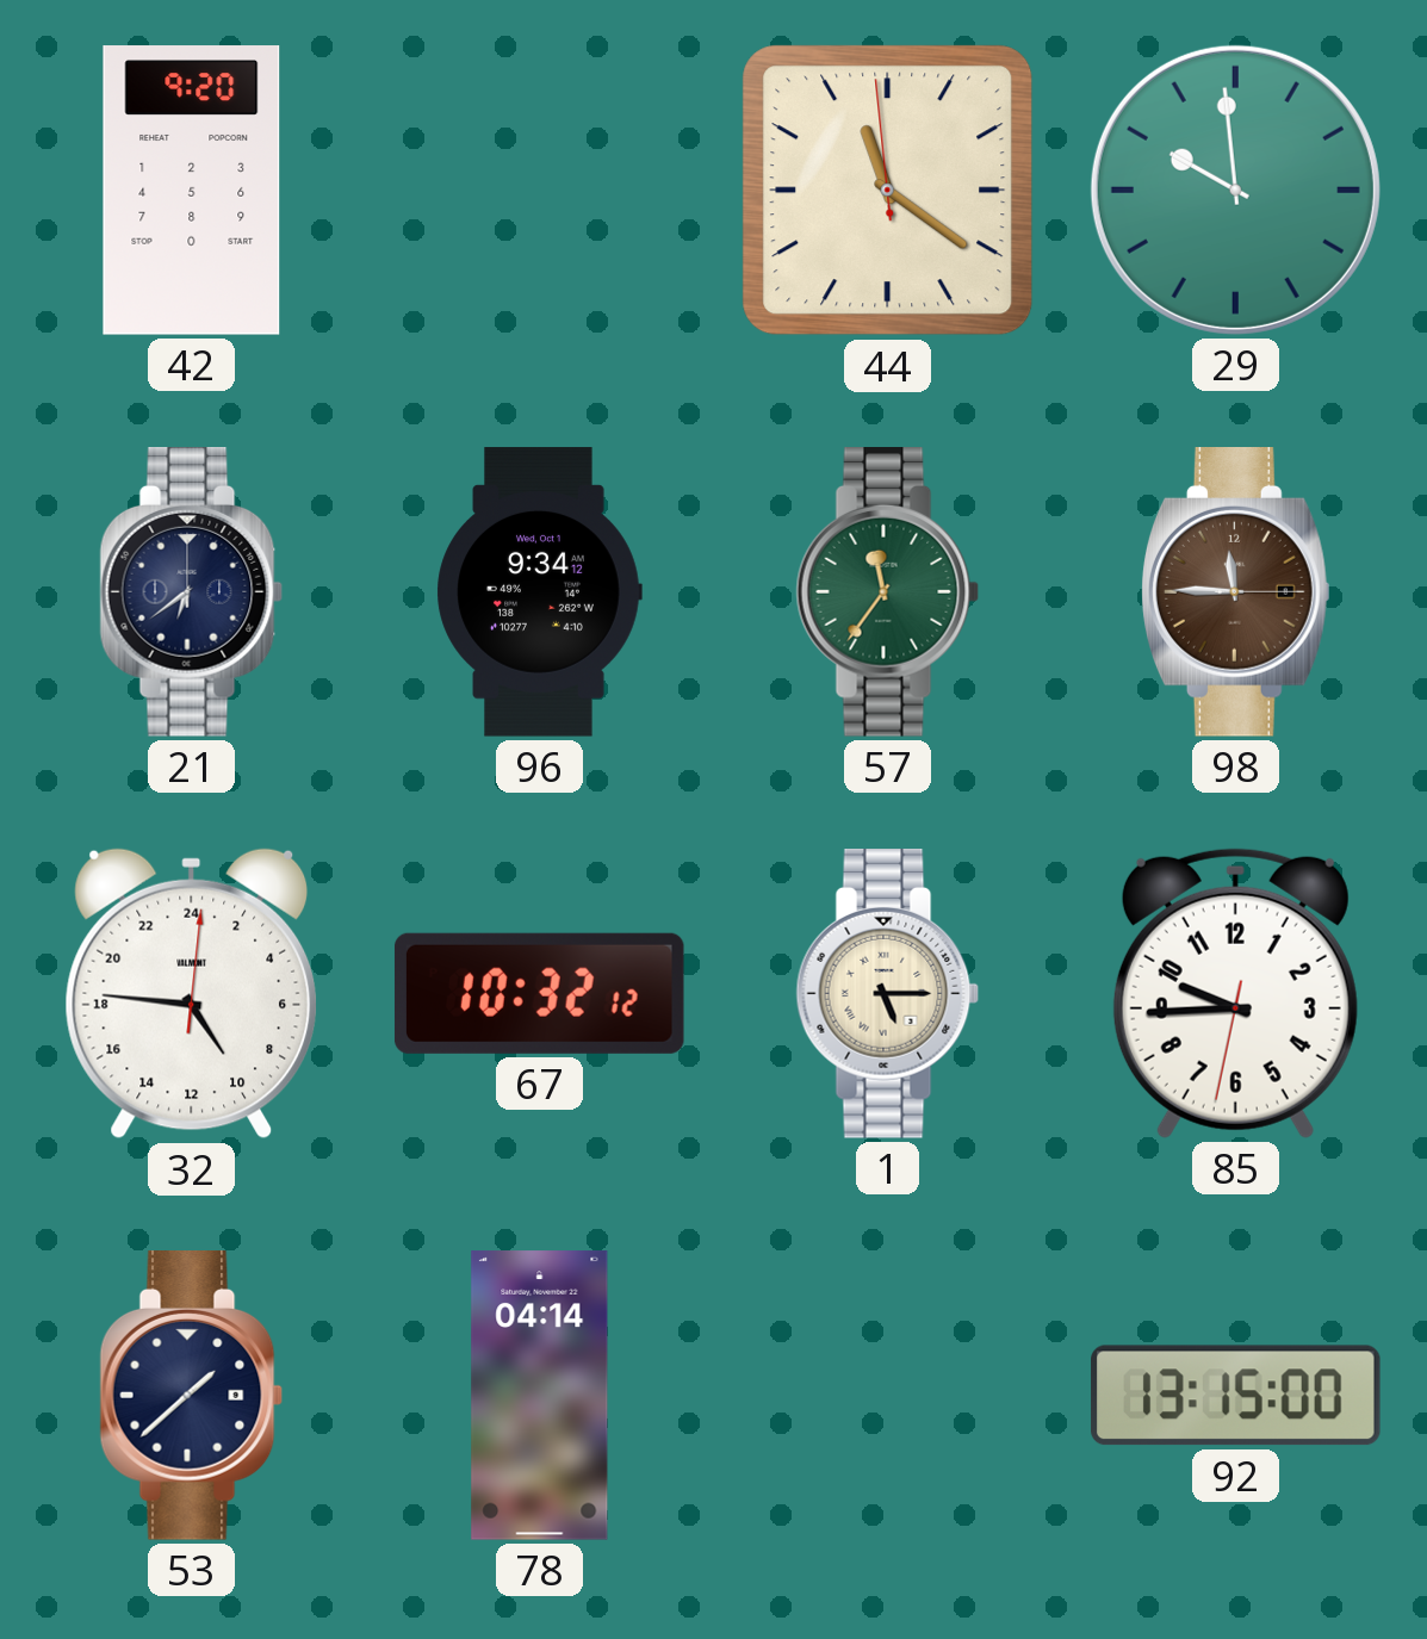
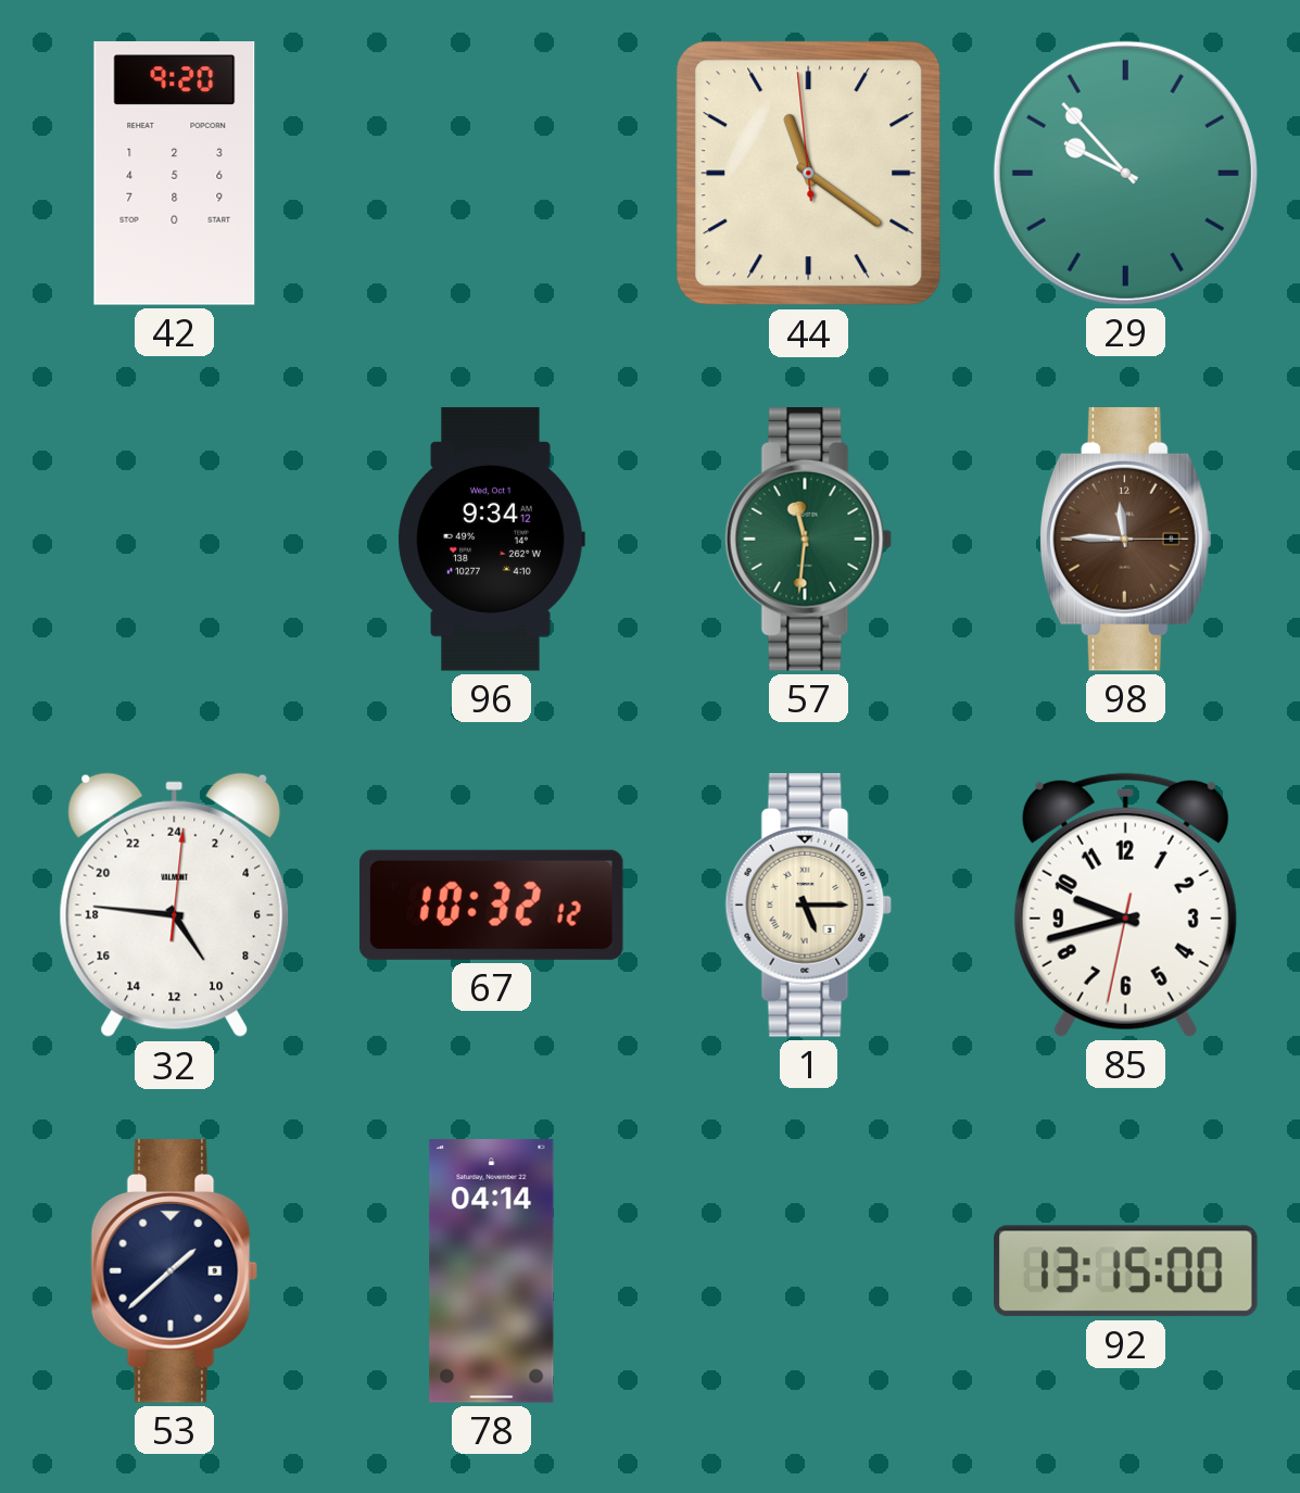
29: 9:59 -> 9:53 (1125, 173)
21: 6:39 -> none (192, 592)
57: 11:36 -> 11:31 (809, 540)
85: 9:44 -> 9:42 (1125, 904)
